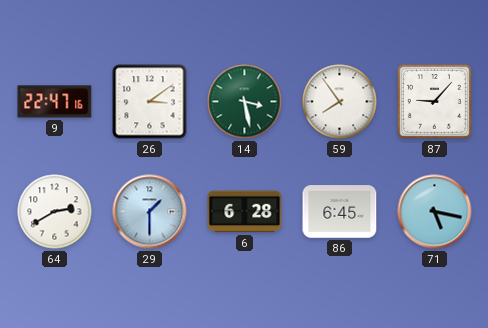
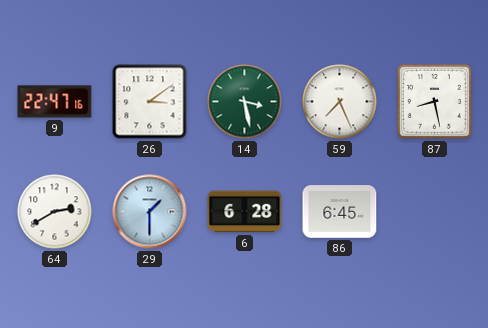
59: 7:54 -> 7:26 (340, 102)
87: 9:07 -> 8:28 (434, 101)
71: 5:17 -> none (435, 212)
